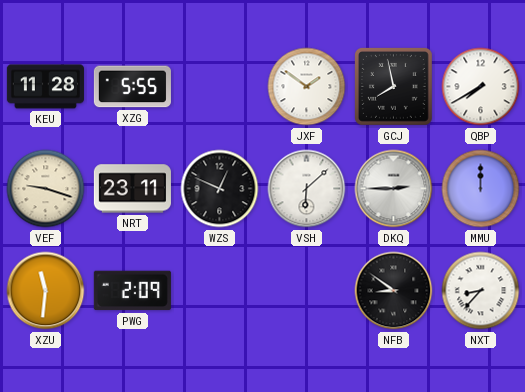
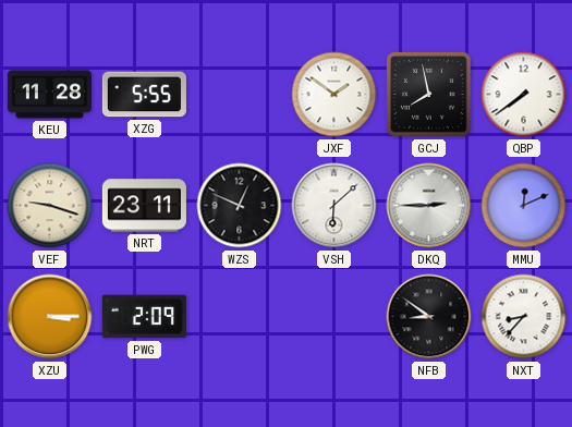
QBP: 7:40 -> 7:39 (524, 95)
MMU: 12:00 -> 12:11 (524, 206)
XZU: 11:31 -> 3:15 (50, 317)
